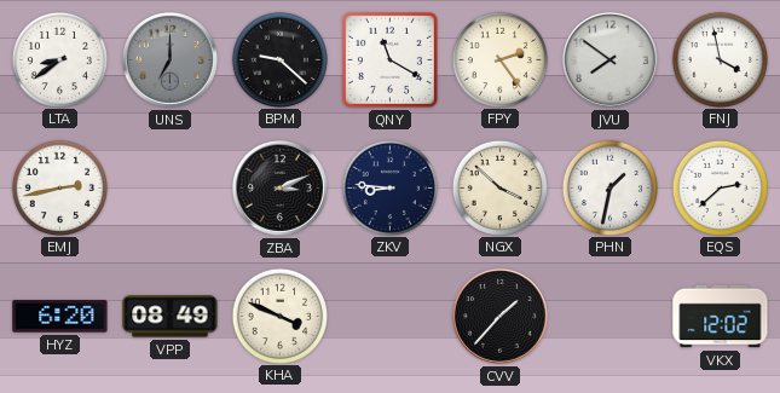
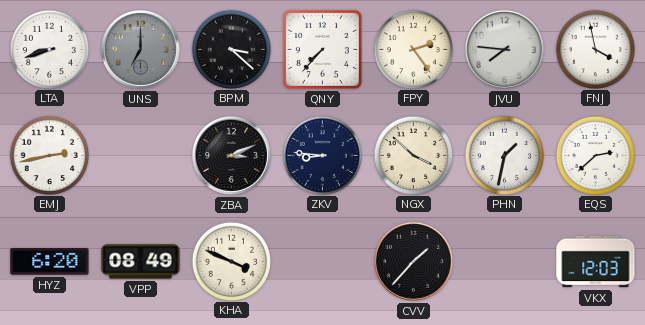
LTA: 8:39 -> 8:42 (49, 49)
BPM: 9:22 -> 3:22 (231, 49)
QNY: 11:20 -> 7:37 (322, 49)
JVU: 7:51 -> 7:46 (504, 49)
VKX: 12:02 -> 12:03 (596, 262)
